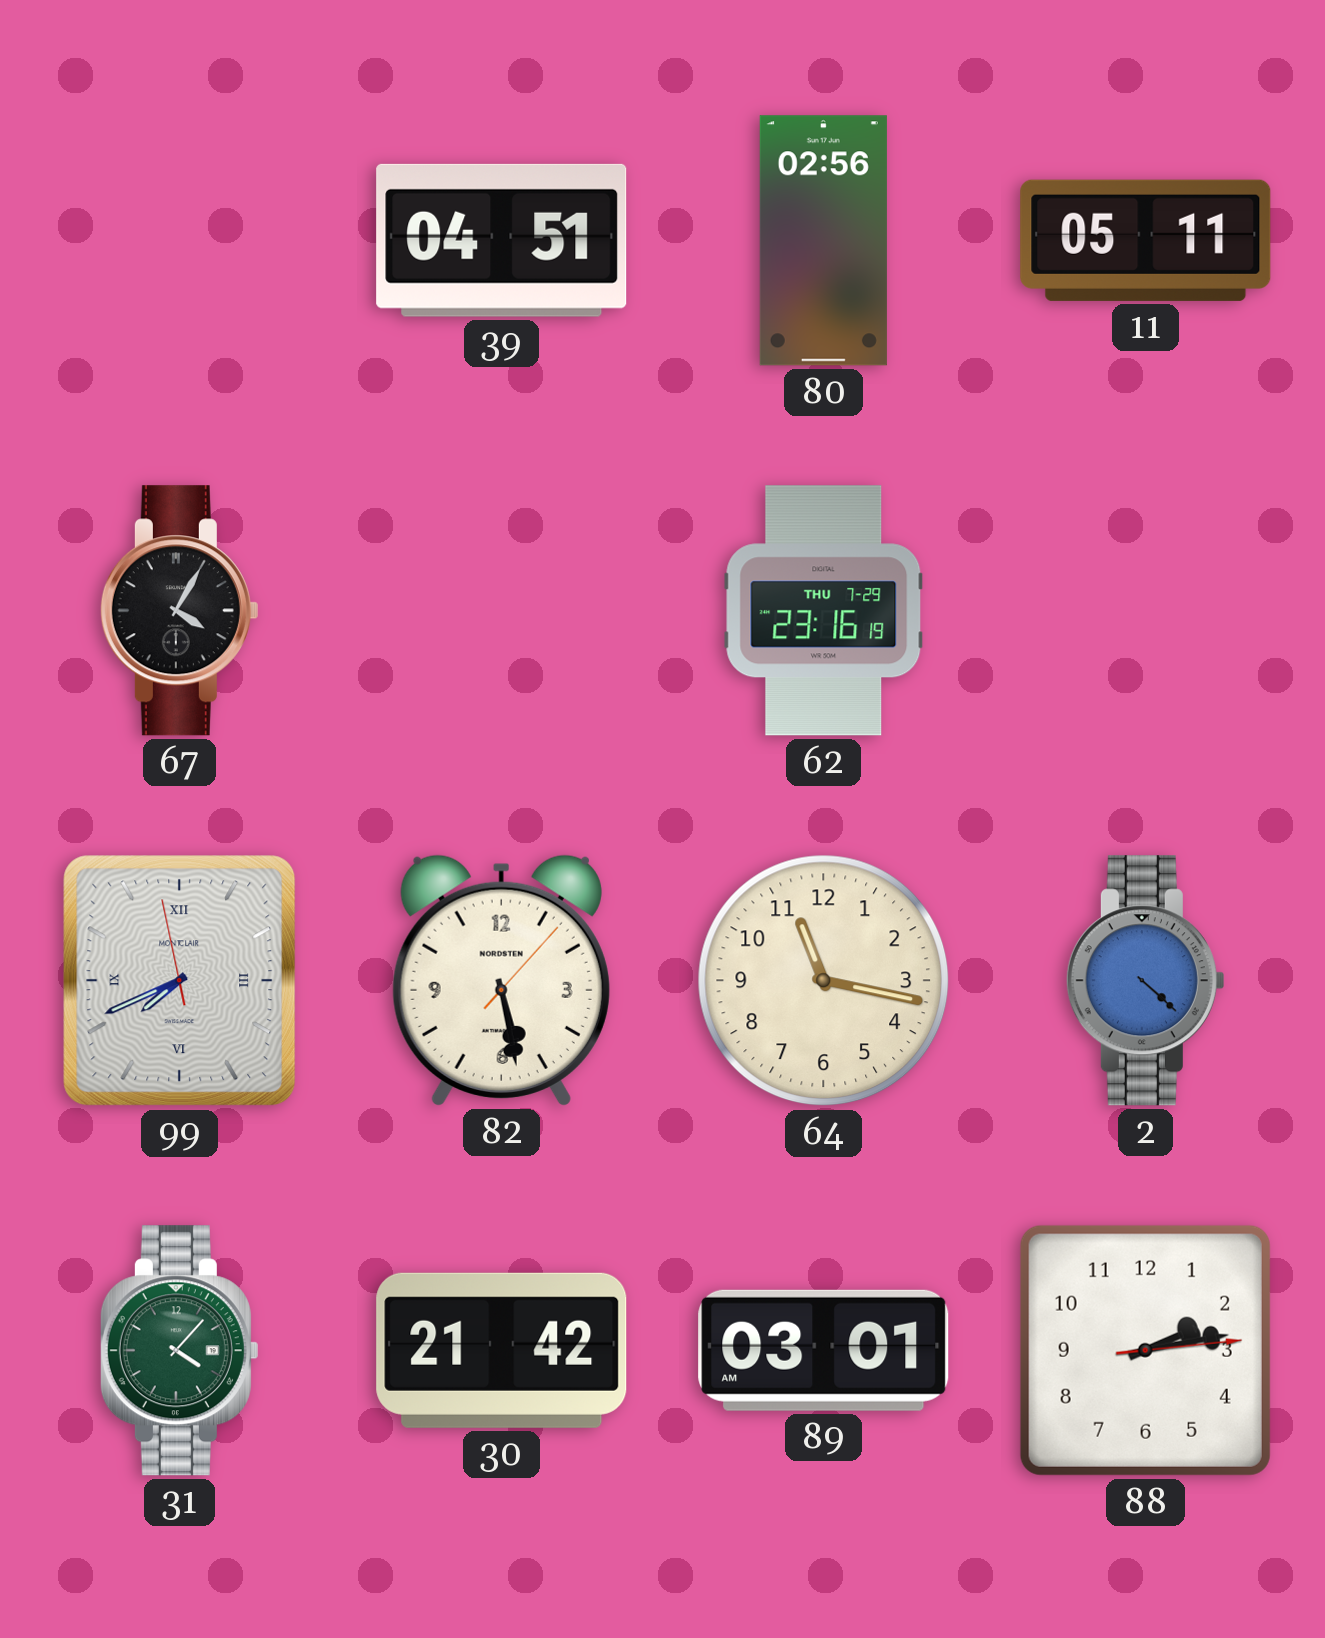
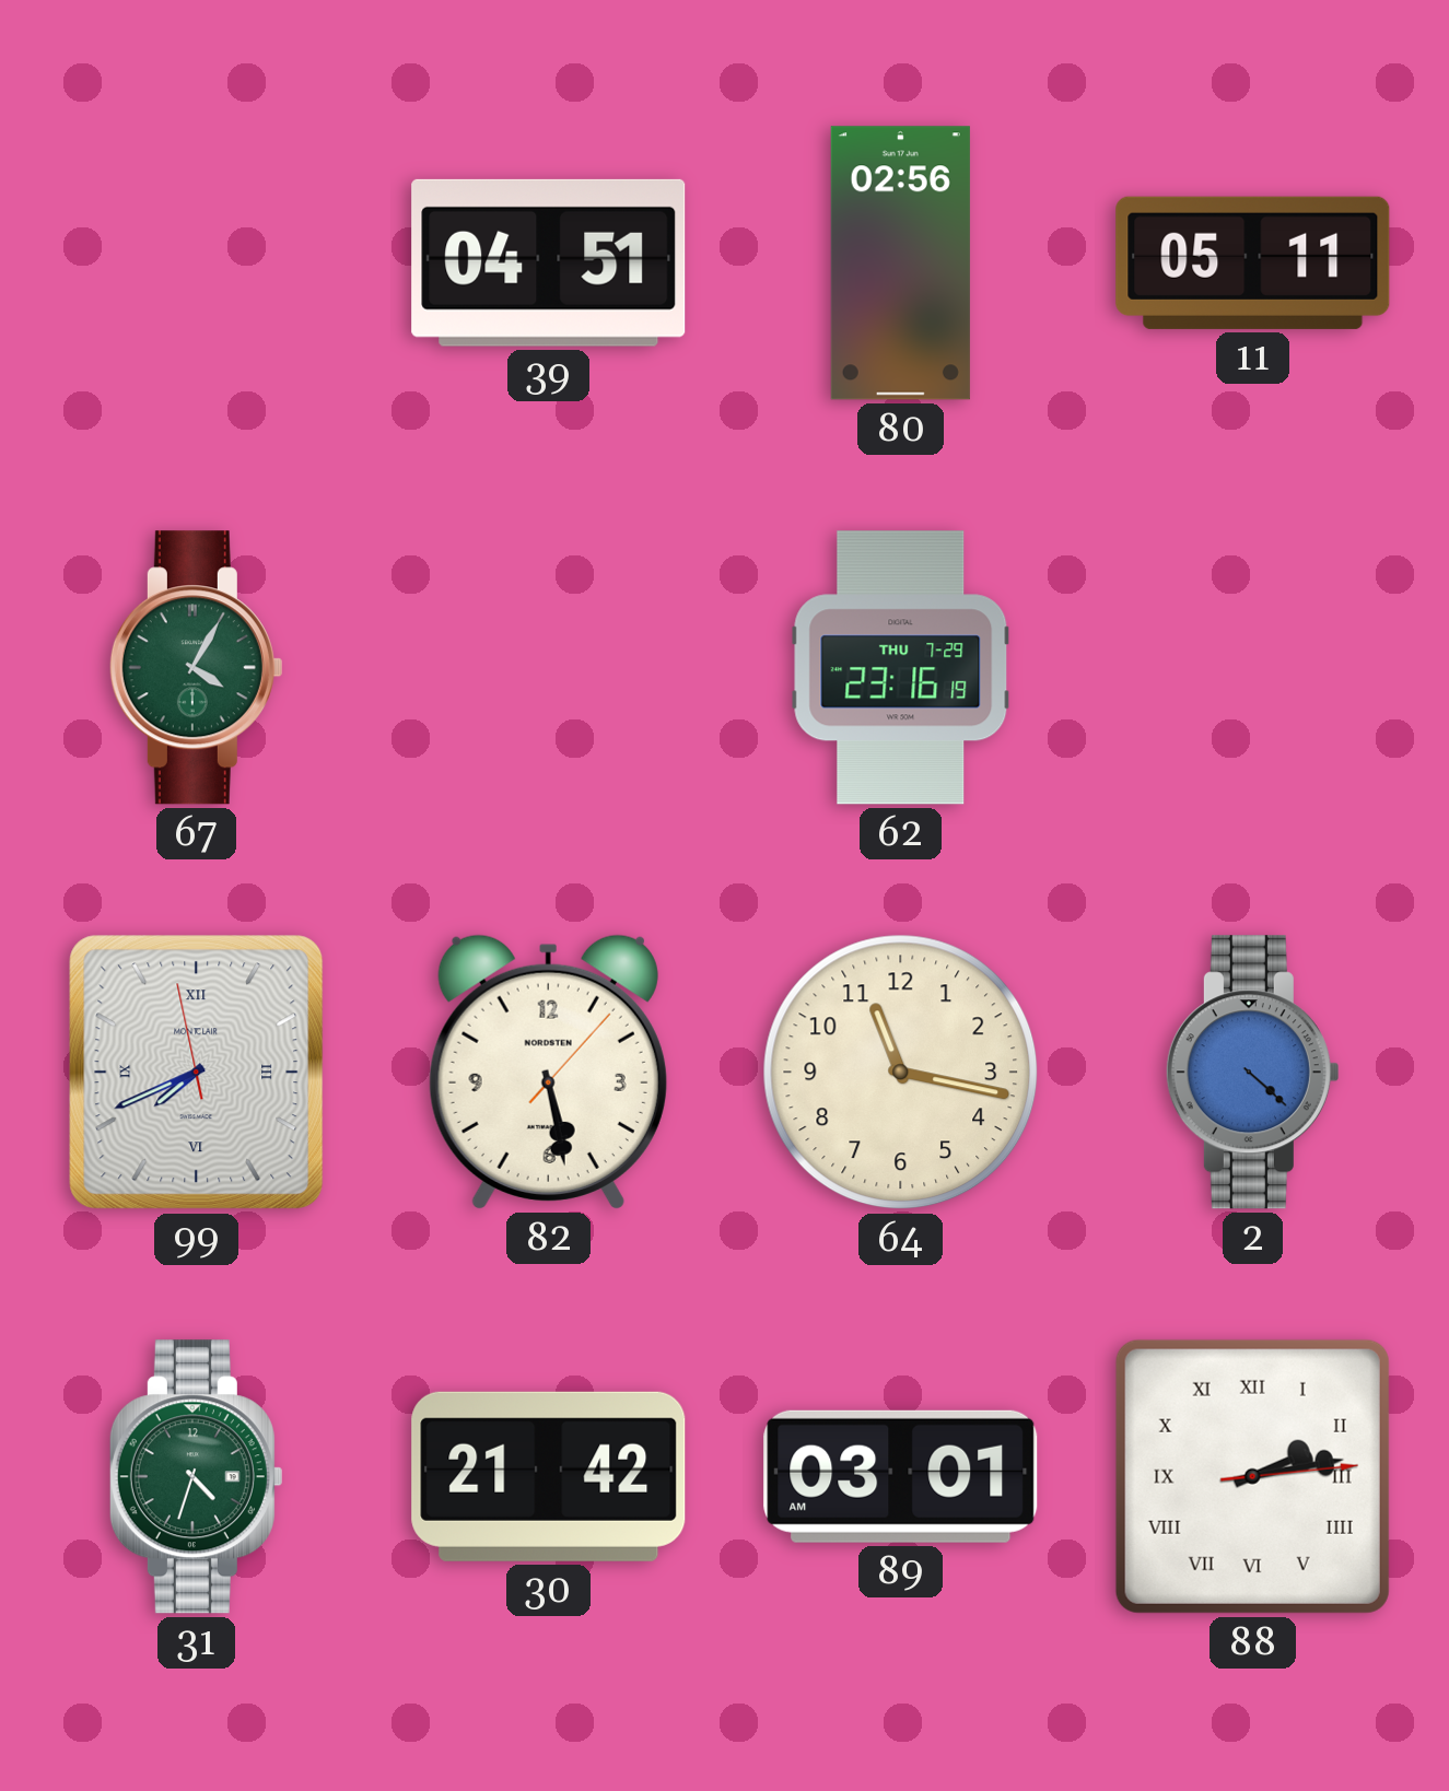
67 dial: black -> green (196, 668)
31: 4:07 -> 4:33 (196, 1477)
88 numerals: Arabic -> Roman (1252, 1476)
